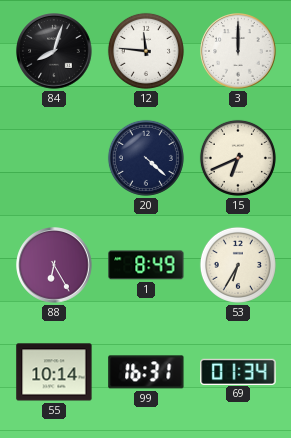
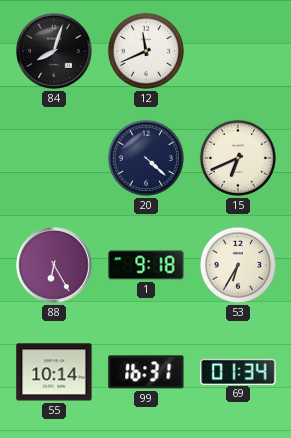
12: 11:46 -> 11:41 (146, 51)
3: 12:00 -> none (238, 51)
1: 8:49 -> 9:18 (146, 265)
